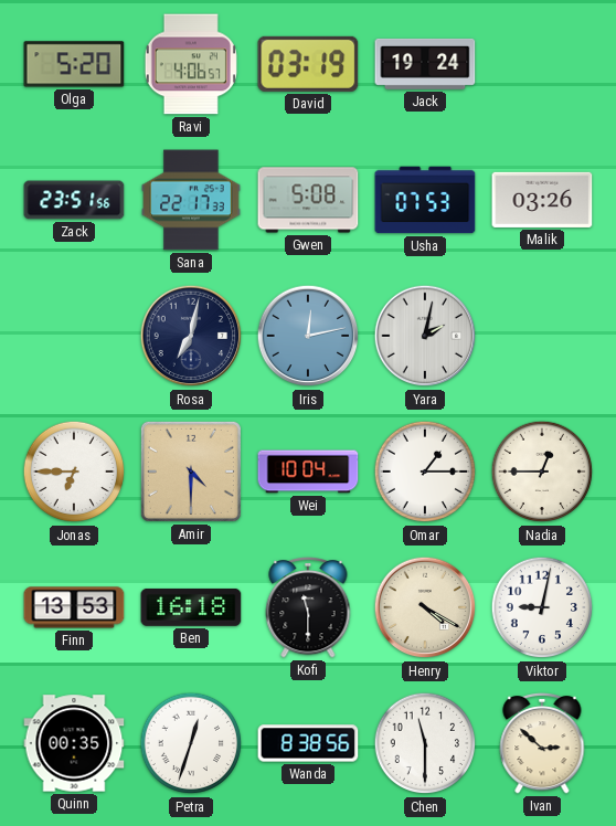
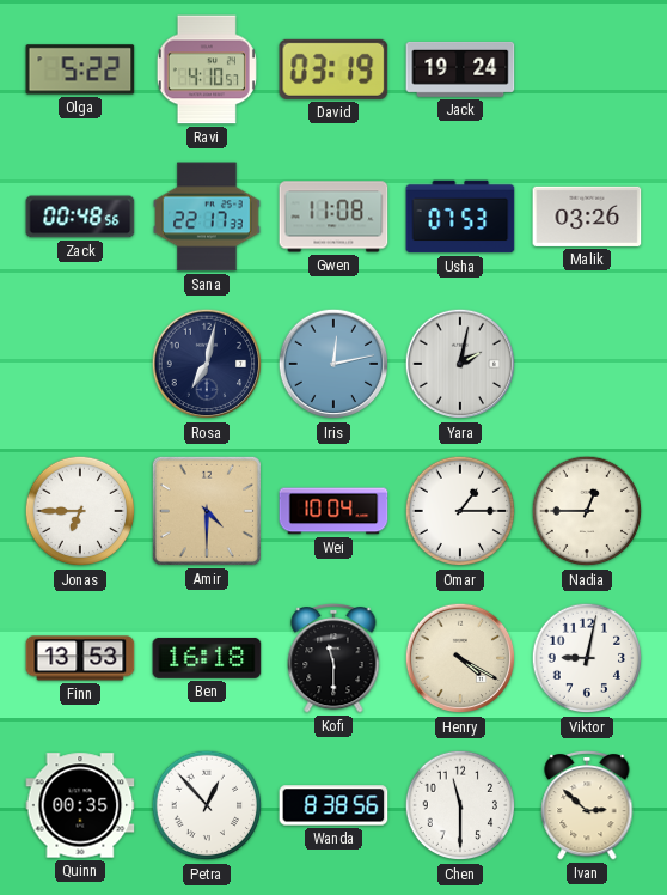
Olga: 5:20 -> 5:22 (80, 69)
Ravi: 4:06 -> 4:10 (207, 69)
Zack: 23:51 -> 00:48 (80, 217)
Gwen: 5:08 -> 11:08 (333, 217)
Petra: 12:33 -> 12:53 (207, 805)
